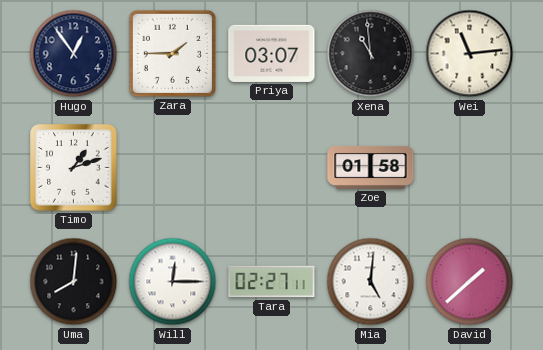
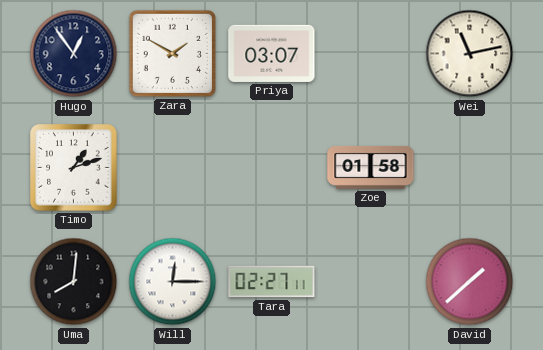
Zara: 1:45 -> 1:50 (172, 53)
Xena: 10:59 -> none (371, 54)
Wei: 11:14 -> 11:13 (470, 54)
Mia: 5:01 -> none (371, 282)
